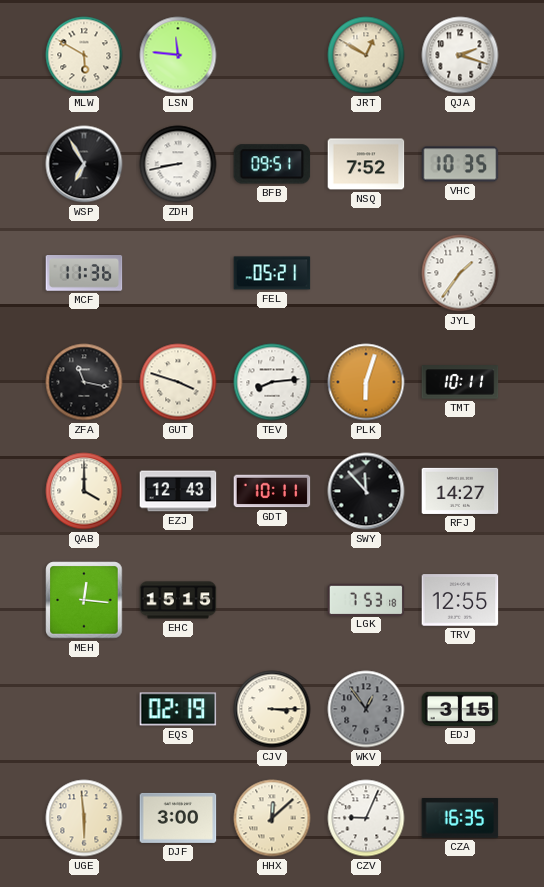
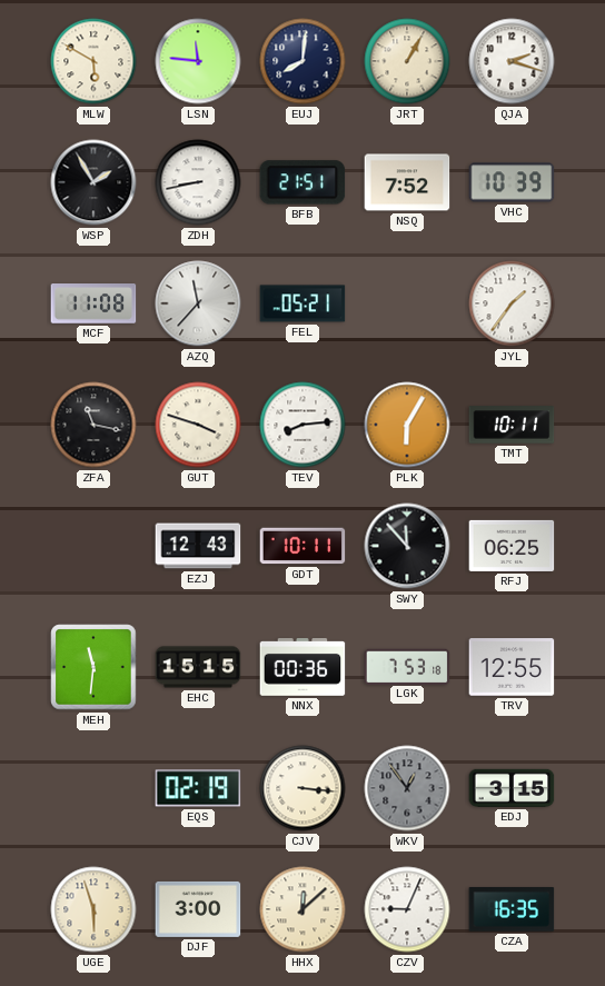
EUJ: none -> 8:01 (302, 61)
JRT: 12:50 -> 1:05 (407, 61)
WSP: 6:55 -> 1:55 (93, 182)
BFB: 09:51 -> 21:51 (302, 182)
VHC: 10:35 -> 10:39 (512, 182)
MCF: 11:36 -> 11:08 (93, 303)
AZQ: none -> 11:37 (198, 303)
PLK: 6:03 -> 6:05 (407, 425)
QAB: 4:00 -> none (84, 491)
RFJ: 14:27 -> 06:25 (512, 546)
MEH: 12:16 -> 11:31 (93, 667)
NNX: none -> 00:36 (302, 667)
CJV: 3:15 -> 3:16 (302, 788)
UGE: 5:59 -> 5:57 (93, 909)
